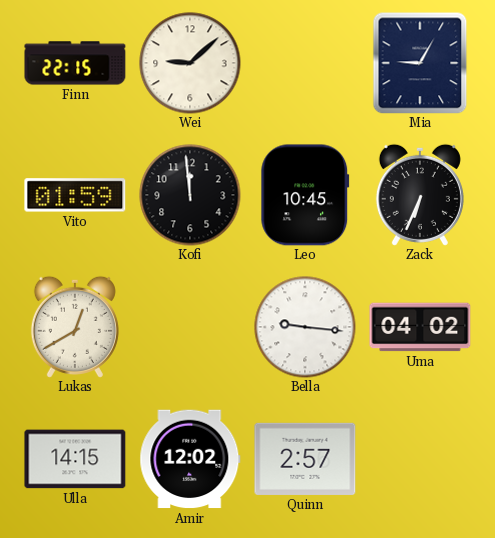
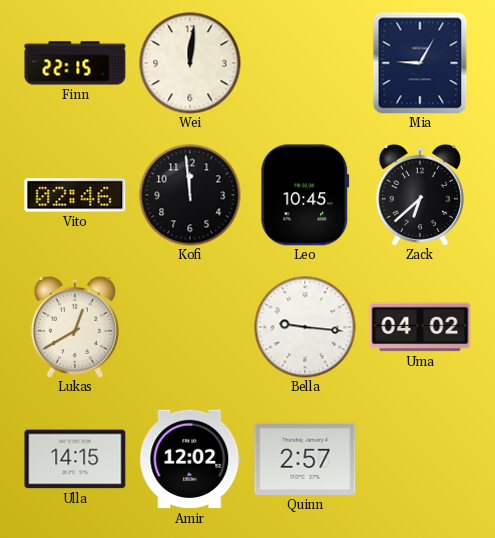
Wei: 9:08 -> 12:01 (190, 63)
Vito: 01:59 -> 02:46 (75, 195)
Zack: 6:34 -> 6:38 (420, 195)
